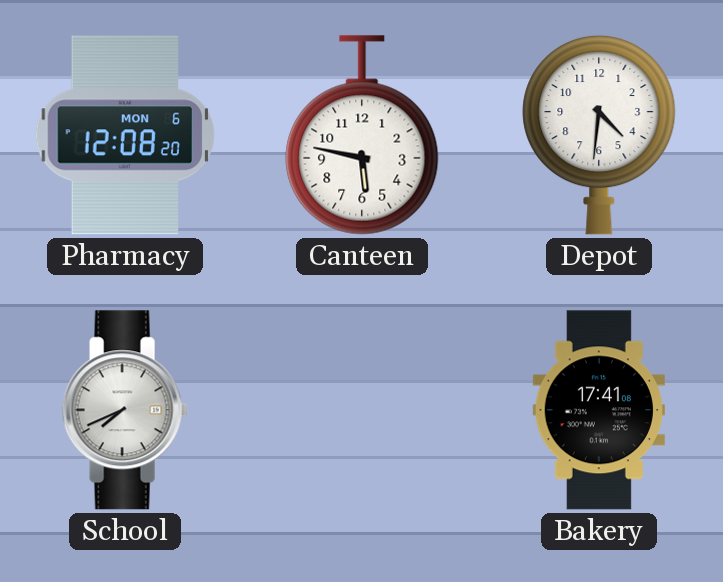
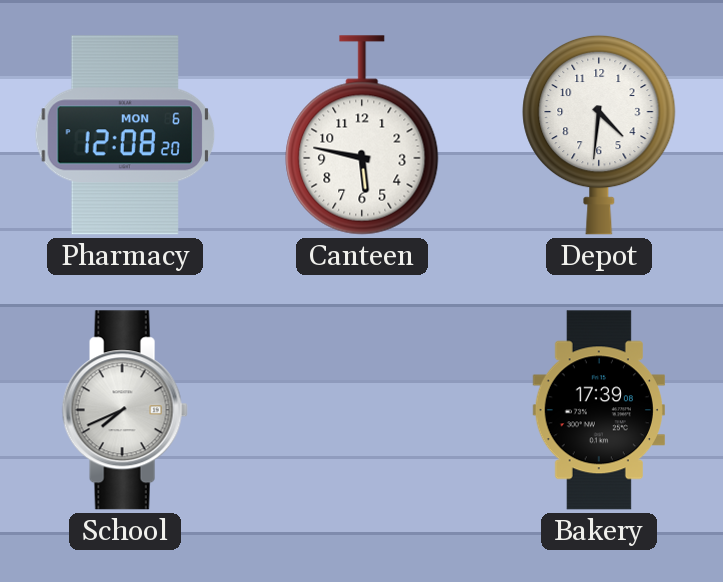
Bakery: 17:41 -> 17:39 (599, 410)
